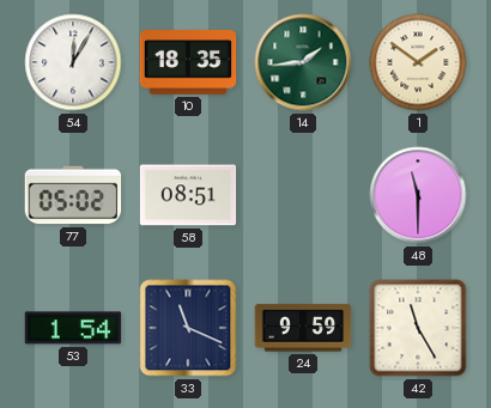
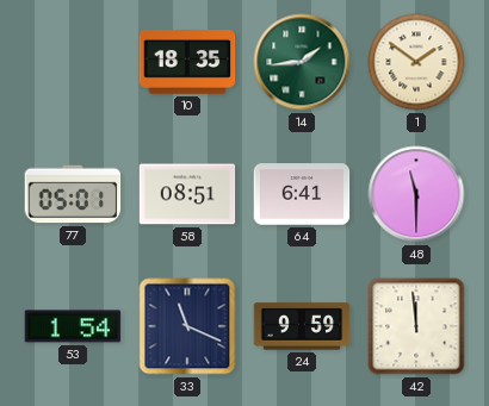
54: 12:05 -> none (73, 62)
77: 05:02 -> 05:01 (73, 194)
64: none -> 6:41 (302, 194)
42: 11:25 -> 11:59 (416, 326)
